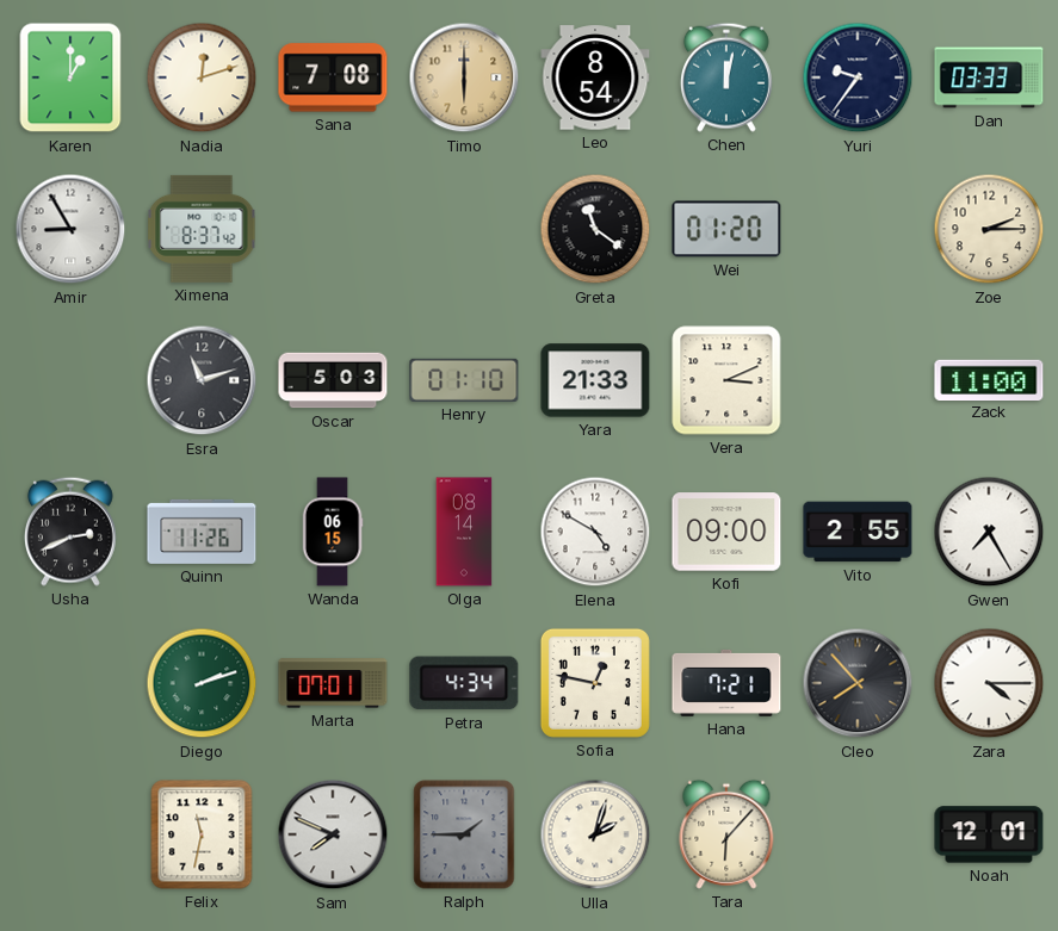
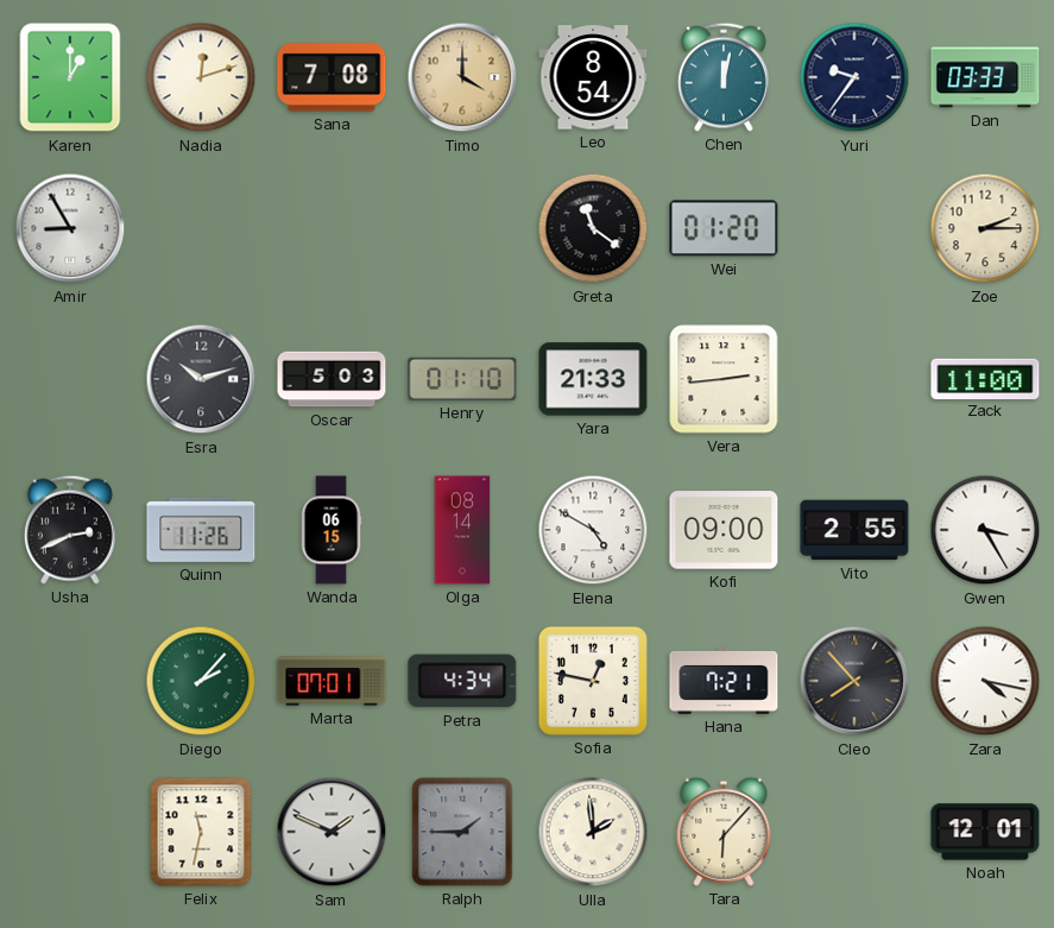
Timo: 6:00 -> 4:00 (462, 77)
Ximena: 8:37 -> none (202, 229)
Esra: 11:12 -> 10:12 (201, 379)
Vera: 3:11 -> 2:44 (724, 379)
Gwen: 7:25 -> 3:25 (985, 530)
Diego: 2:12 -> 2:07 (201, 681)
Zara: 4:15 -> 4:17 (985, 681)
Sam: 7:49 -> 1:49 (332, 832)
Ulla: 2:03 -> 1:59 (593, 832)
